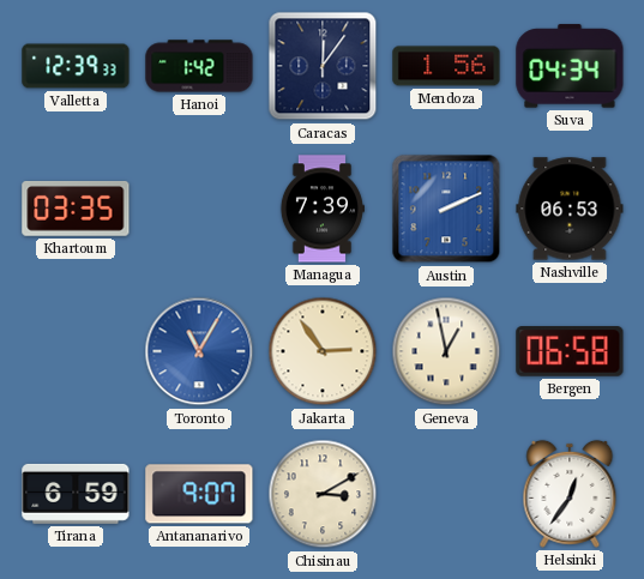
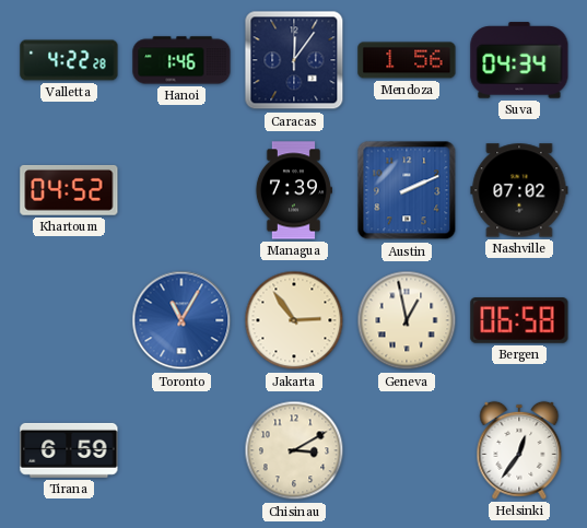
Valletta: 12:39 -> 4:22 (69, 60)
Hanoi: 1:42 -> 1:46 (181, 60)
Khartoum: 03:35 -> 04:52 (69, 190)
Nashville: 06:53 -> 07:02 (519, 190)
Antananarivo: 9:07 -> none (199, 494)
